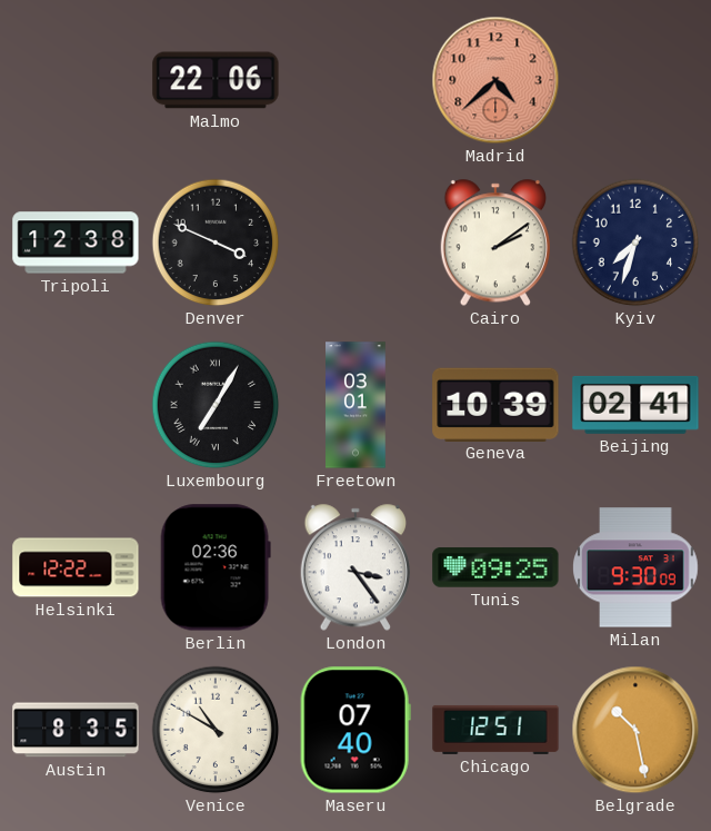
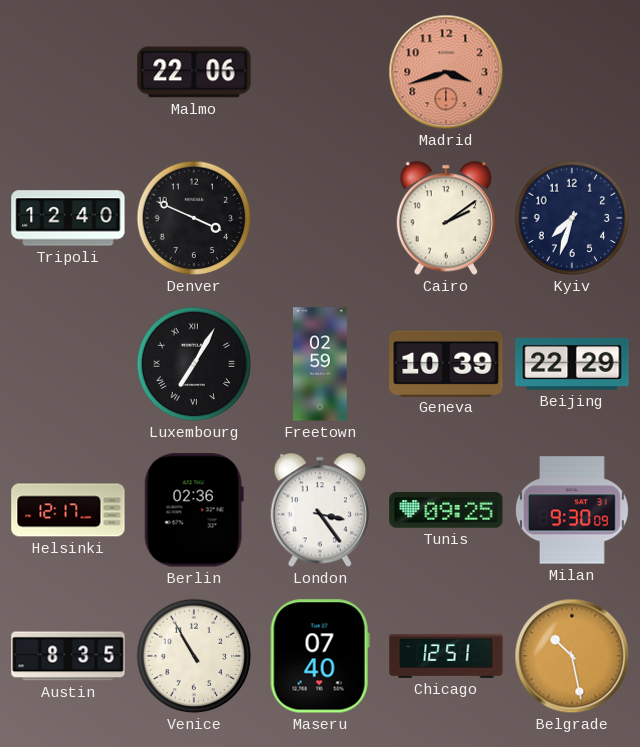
Madrid: 4:38 -> 3:42 (446, 72)
Tripoli: 12:38 -> 12:40 (68, 218)
Freetown: 03:01 -> 02:59 (321, 364)
Beijing: 02:41 -> 22:29 (572, 364)
Helsinki: 12:22 -> 12:17 (68, 510)
Venice: 10:50 -> 10:55 (194, 656)
